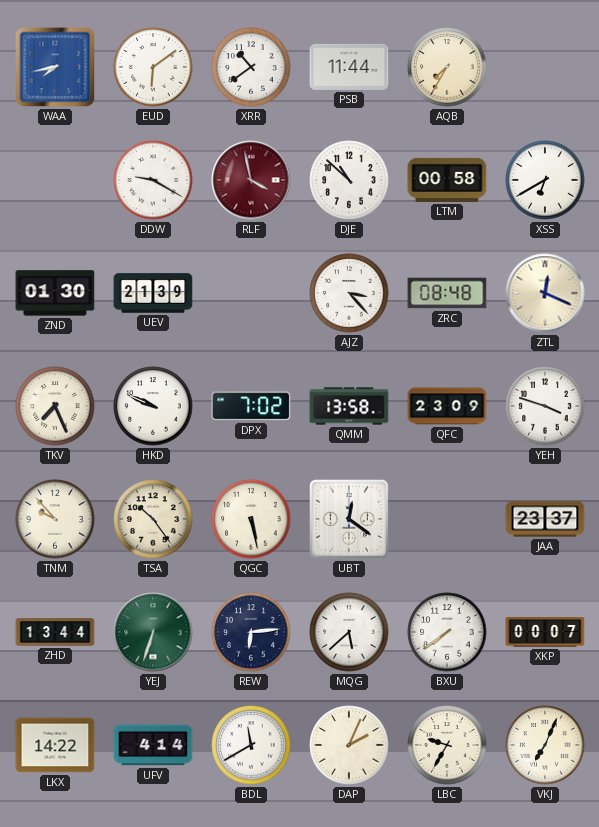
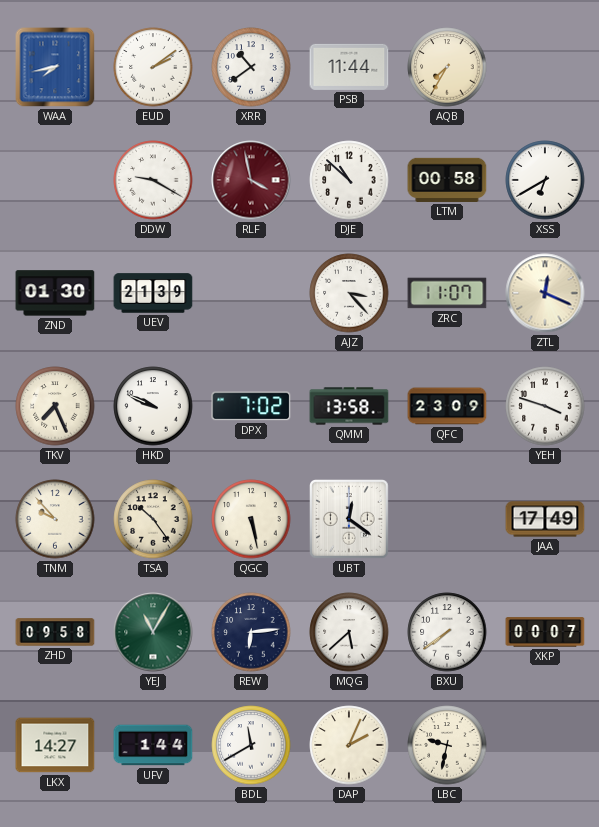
EUD: 6:09 -> 2:09 (153, 67)
ZRC: 08:48 -> 11:07 (447, 293)
JAA: 23:37 -> 17:49 (545, 519)
ZHD: 13:44 -> 09:58 (55, 632)
YEJ: 6:33 -> 11:05 (153, 632)
LKX: 14:22 -> 14:27 (55, 745)
UFV: 4:14 -> 1:44 (153, 745)
LBC: 9:35 -> 9:32 (447, 745)
VKJ: 7:04 -> none (545, 745)
